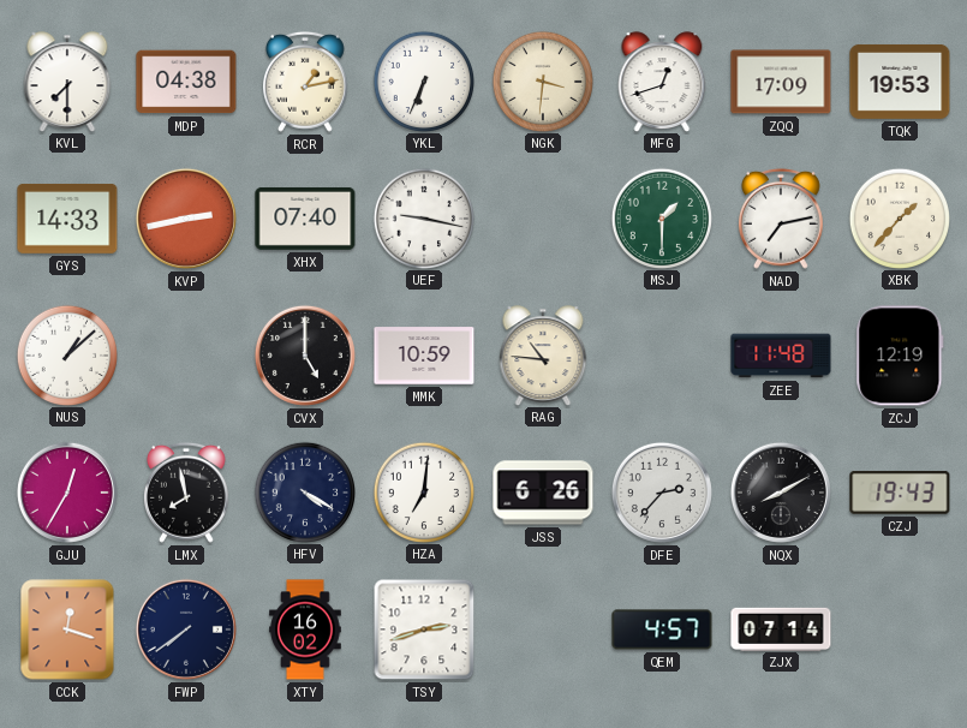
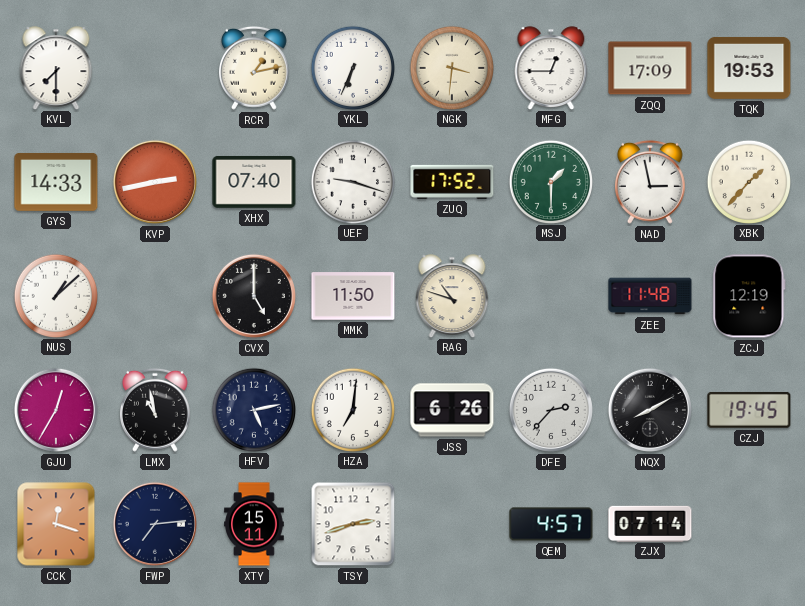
MDP: 04:38 -> none (186, 82)
MFG: 12:42 -> 12:45 (551, 68)
UEF: 9:17 -> 9:18 (352, 181)
ZUQ: none -> 17:52 (452, 182)
NAD: 7:13 -> 2:58 (650, 182)
MMK: 10:59 -> 11:50 (353, 296)
RAG: 10:46 -> 10:48 (452, 296)
LMX: 7:58 -> 10:58 (155, 410)
HFV: 4:20 -> 5:13 (253, 409)
CZJ: 19:43 -> 19:45 (749, 410)
FWP: 7:39 -> 7:14 (155, 524)
XTY: 16:02 -> 15:11 (254, 524)
